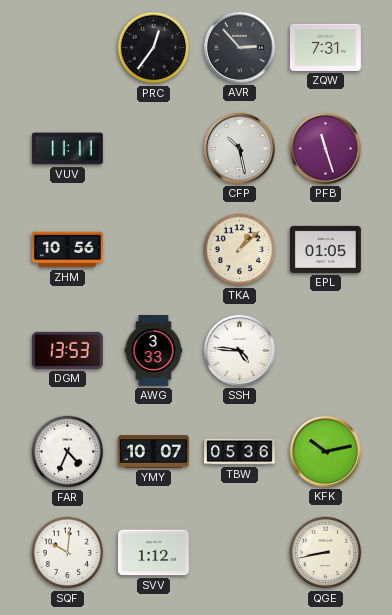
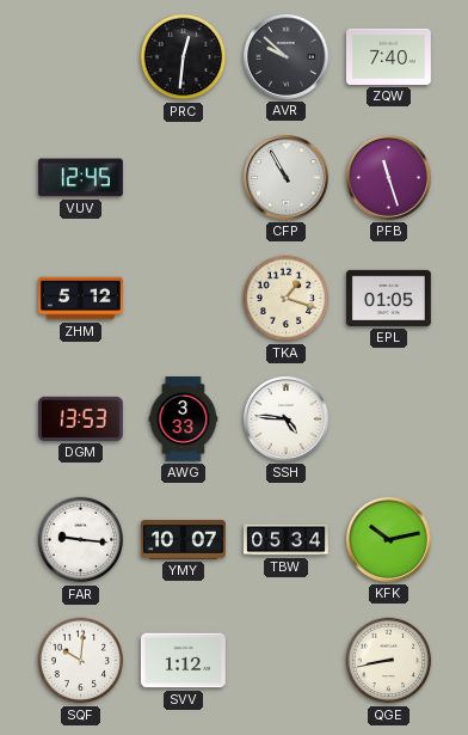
PRC: 12:36 -> 12:31 (184, 57)
AVR: 2:53 -> 9:52 (285, 56)
ZQW: 7:31 -> 7:40 (388, 56)
VUV: 11:11 -> 12:45 (80, 178)
CFP: 10:28 -> 10:55 (285, 177)
ZHM: 10:56 -> 5:12 (80, 299)
TKA: 1:08 -> 1:18 (287, 299)
FAR: 4:34 -> 9:16 (81, 540)
TBW: 05:36 -> 05:34 (287, 540)
